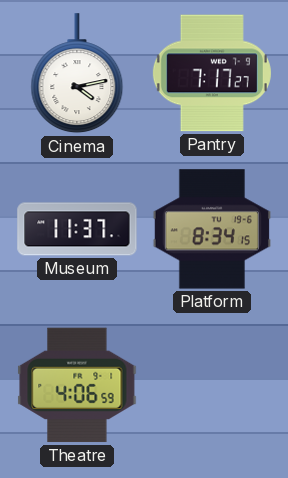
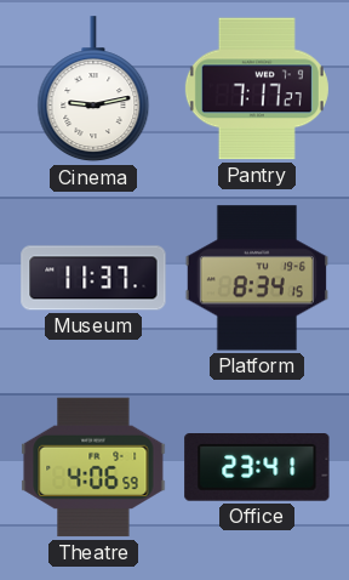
Cinema: 4:13 -> 9:13 (93, 90)
Office: none -> 23:41 (257, 468)
